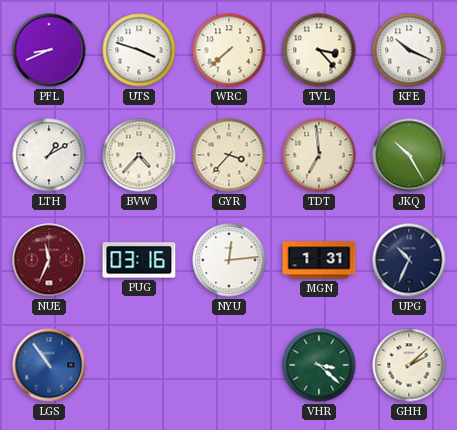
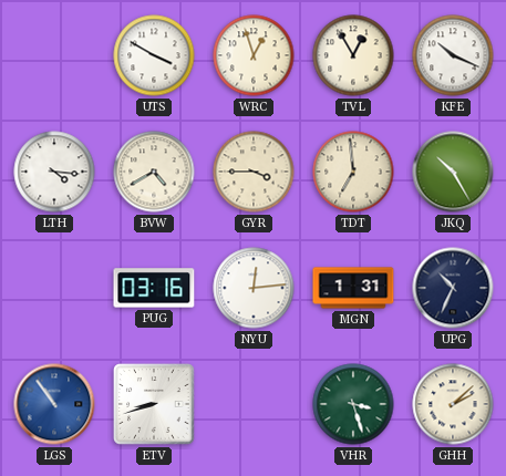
PFL: 8:41 -> none (49, 50)
UTS: 3:48 -> 3:50 (154, 55)
WRC: 7:38 -> 12:57 (254, 55)
TVL: 3:23 -> 12:55 (353, 55)
LTH: 1:10 -> 4:16 (54, 172)
BVW: 4:37 -> 4:40 (154, 172)
GYR: 3:37 -> 3:45 (254, 172)
NUE: 11:34 -> none (49, 260)
ETV: none -> 8:42 (154, 404)
VHR: 3:22 -> 3:27 (353, 404)
